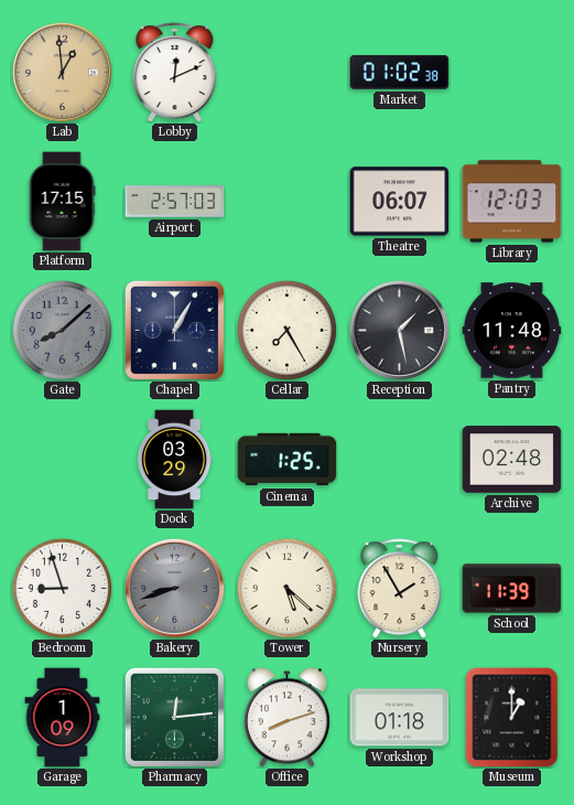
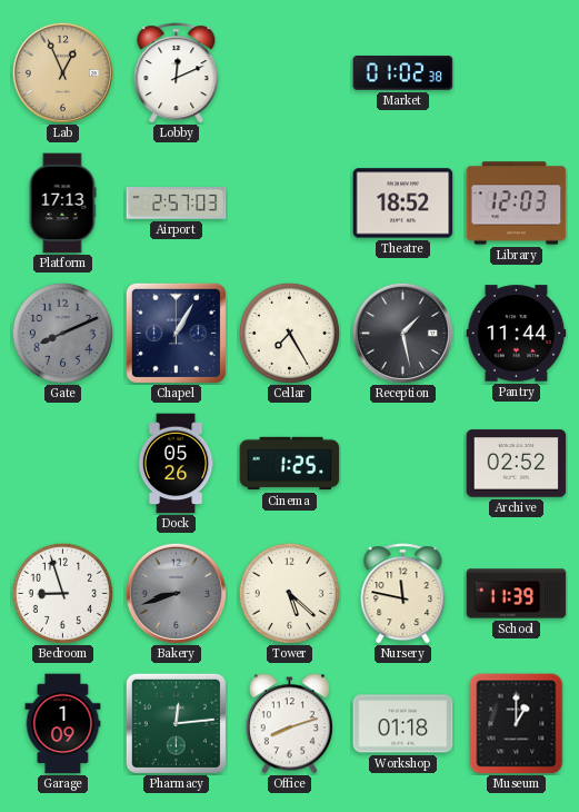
Lab: 12:59 -> 12:56 (62, 72)
Platform: 17:15 -> 17:13 (62, 204)
Theatre: 06:07 -> 18:52 (403, 204)
Gate: 8:08 -> 8:11 (62, 333)
Pantry: 11:48 -> 11:44 (517, 334)
Dock: 03:29 -> 05:26 (176, 464)
Archive: 02:48 -> 02:52 (517, 464)
Nursery: 1:55 -> 11:47 (403, 594)
